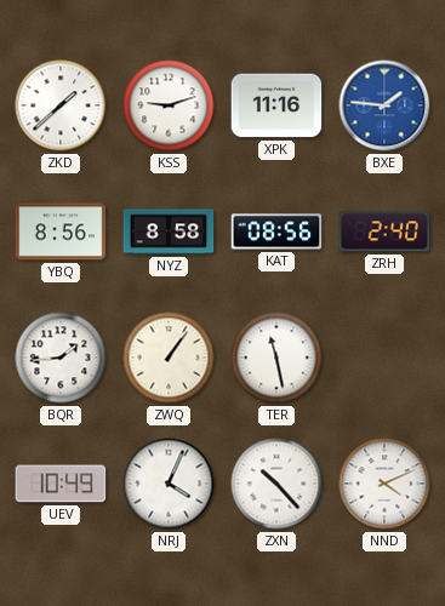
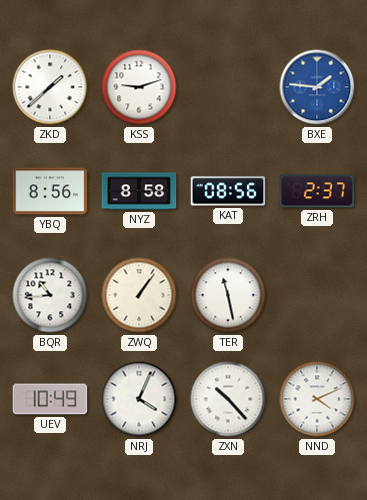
XPK: 11:16 -> none (276, 105)
ZRH: 2:40 -> 2:37 (317, 191)
BQR: 1:44 -> 10:44 (50, 295)
